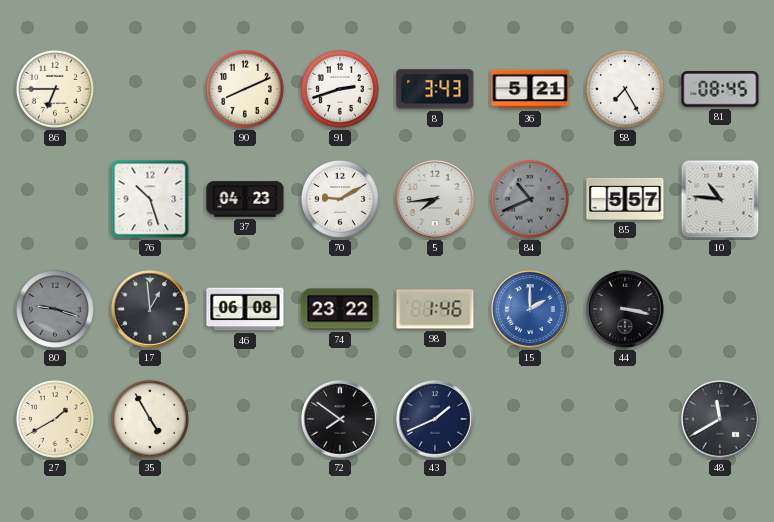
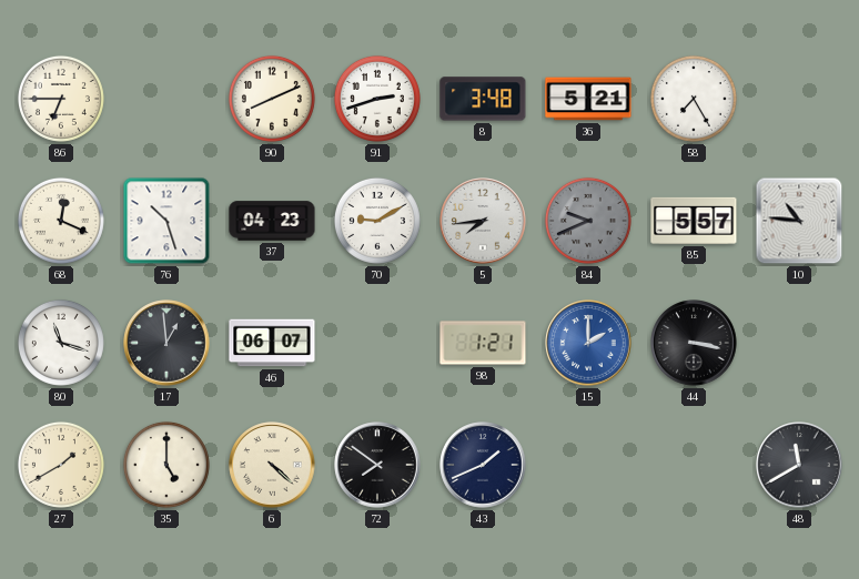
8: 3:43 -> 3:48 (483, 99)
81: 08:45 -> none (720, 89)
68: none -> 12:19 (61, 221)
84: 10:41 -> 9:41 (588, 221)
80: 9:18 -> 11:18 (61, 343)
80 dial: grey -> white (61, 343)
46: 06:08 -> 06:07 (272, 343)
74: 23:22 -> none (340, 309)
98: 1:46 -> 1:21 (483, 343)
35: 4:55 -> 5:00 (166, 465)
6: none -> 4:22 (272, 465)
